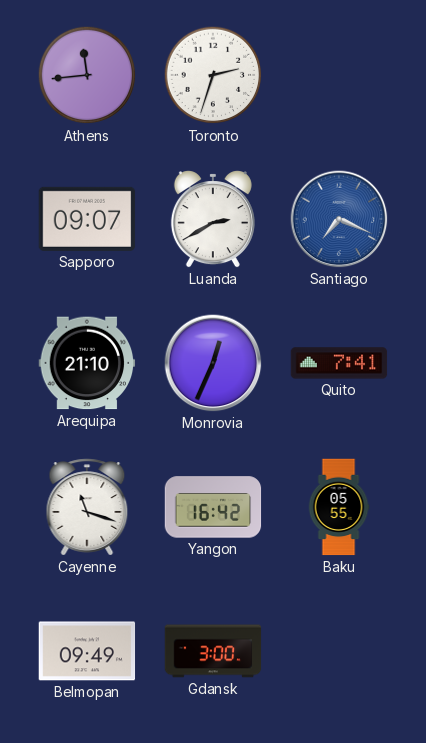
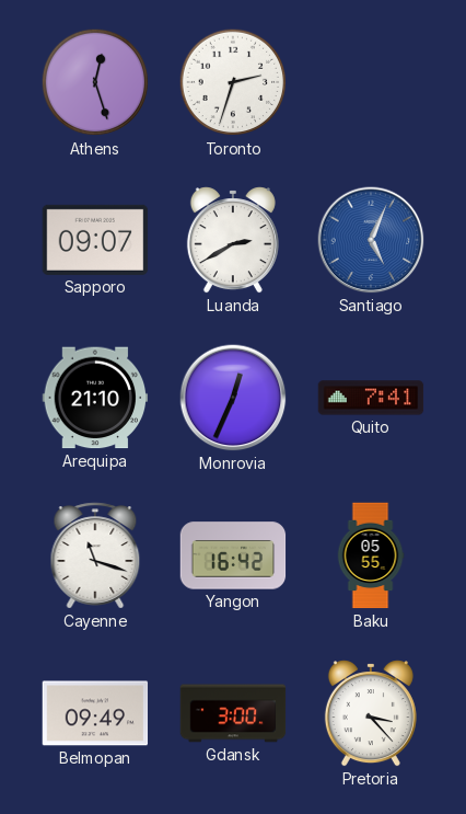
Athens: 11:44 -> 12:27 (95, 82)
Santiago: 7:19 -> 5:04 (371, 240)
Pretoria: none -> 3:23 (371, 713)
